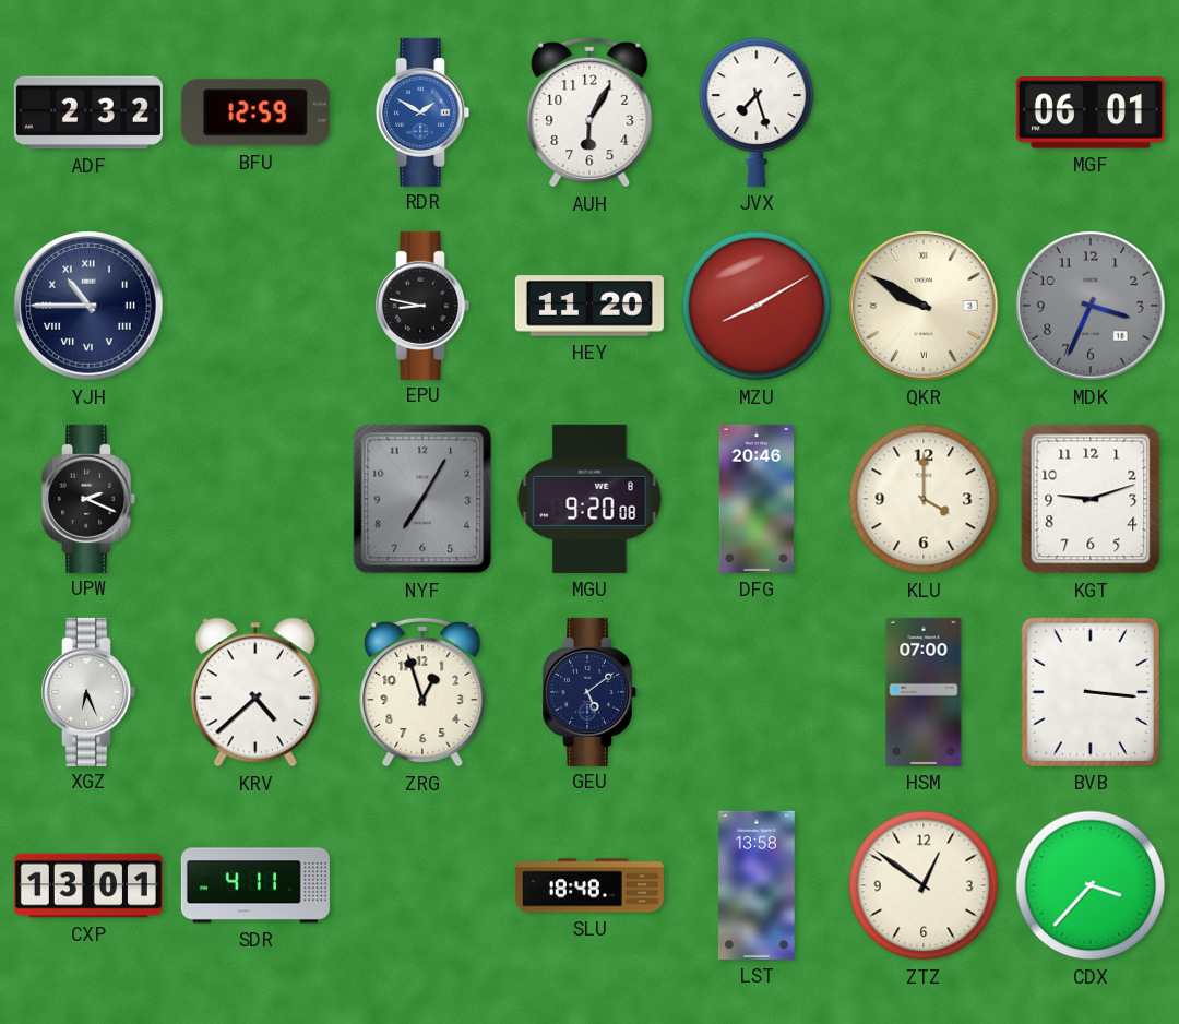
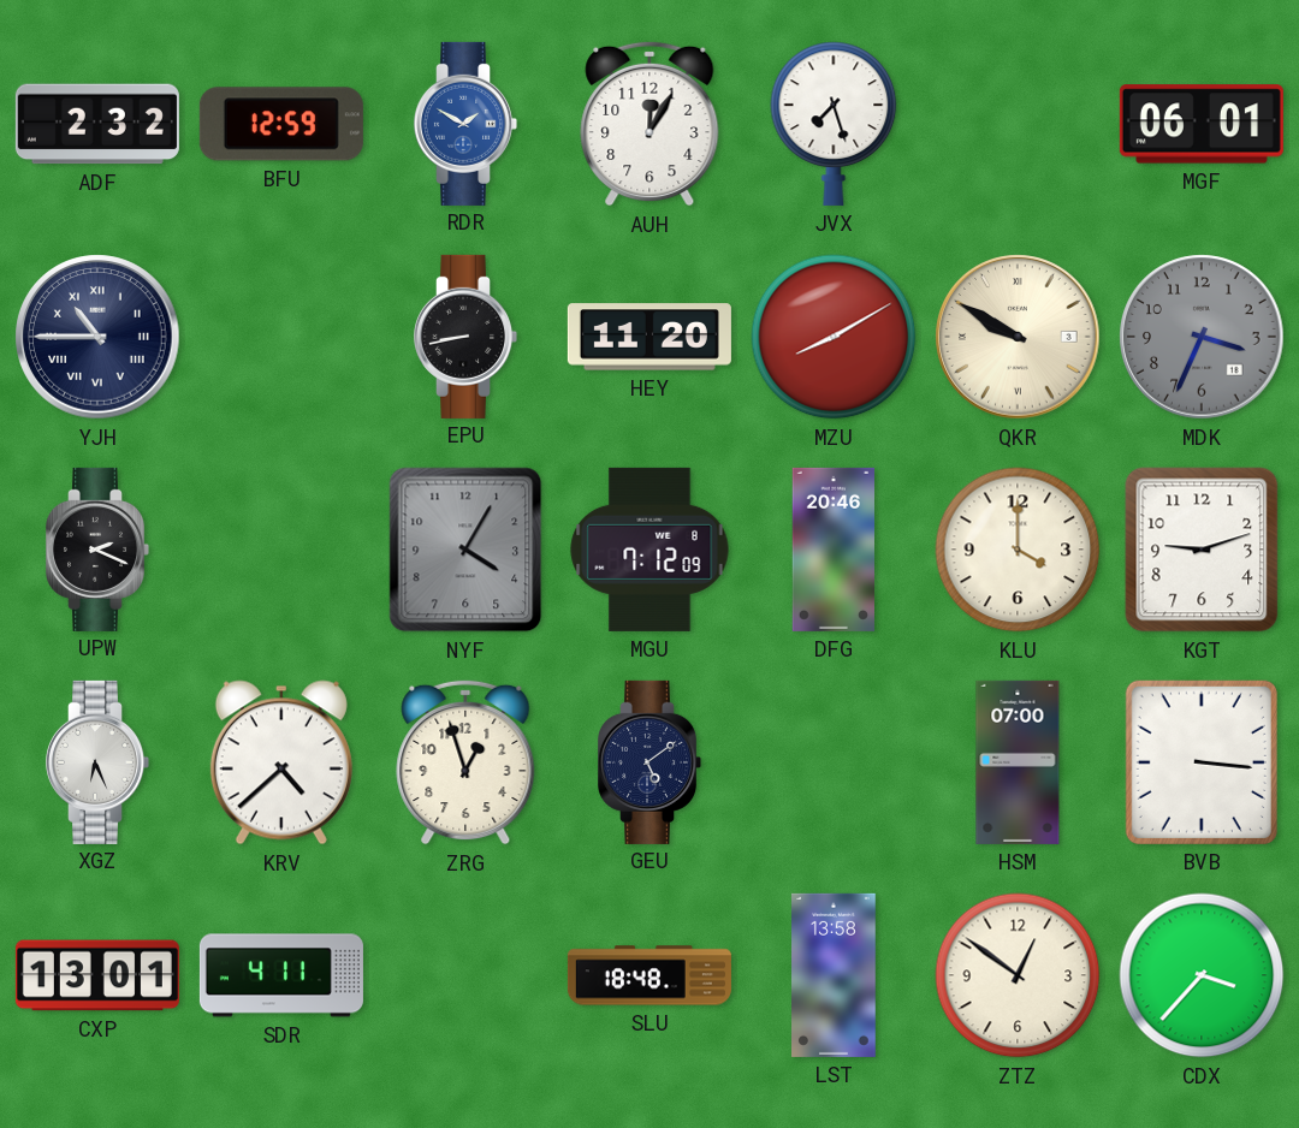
AUH: 6:05 -> 12:05 (649, 124)
EPU: 8:47 -> 8:43 (467, 337)
NYF: 7:05 -> 4:05 (465, 550)
MGU: 9:20 -> 7:12 (649, 550)
